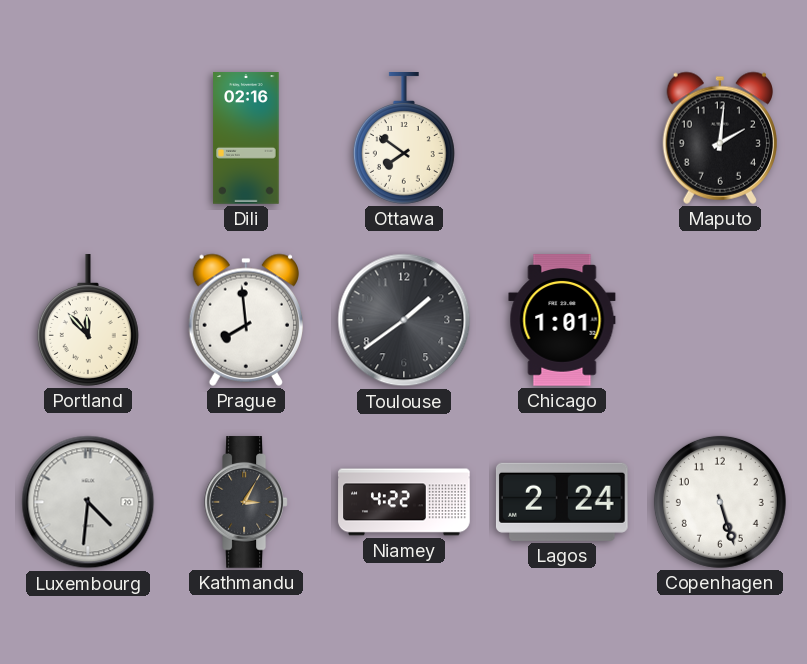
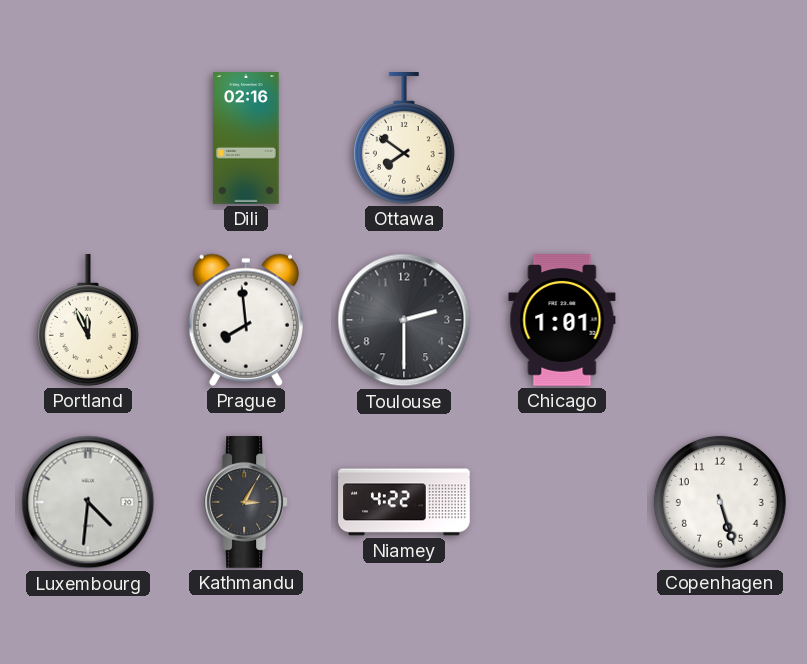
Maputo: 2:01 -> none (719, 138)
Portland: 11:53 -> 11:56 (88, 321)
Toulouse: 1:39 -> 2:30 (404, 320)
Lagos: 2:24 -> none (562, 502)
